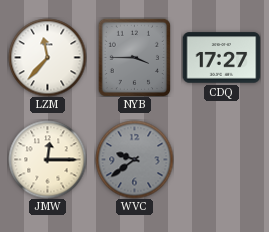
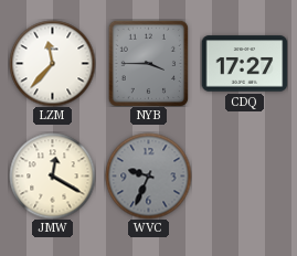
JMW: 12:15 -> 12:20 (52, 175)
WVC: 9:39 -> 9:34 (148, 175)
